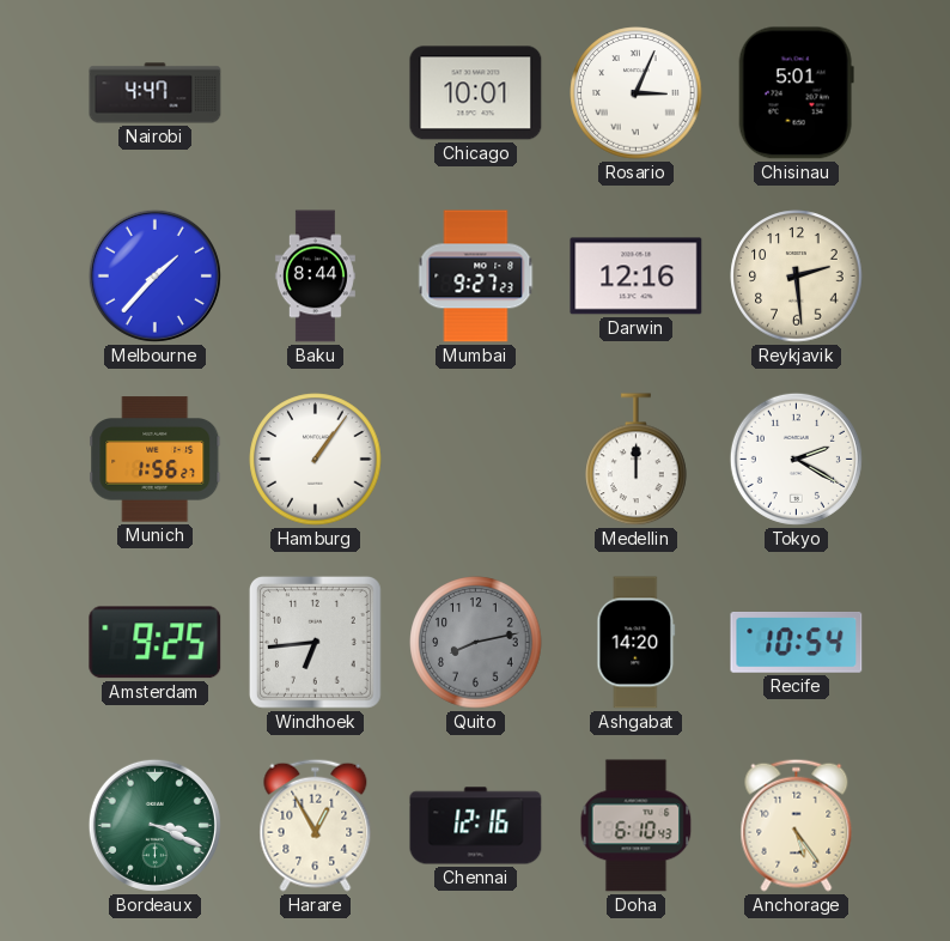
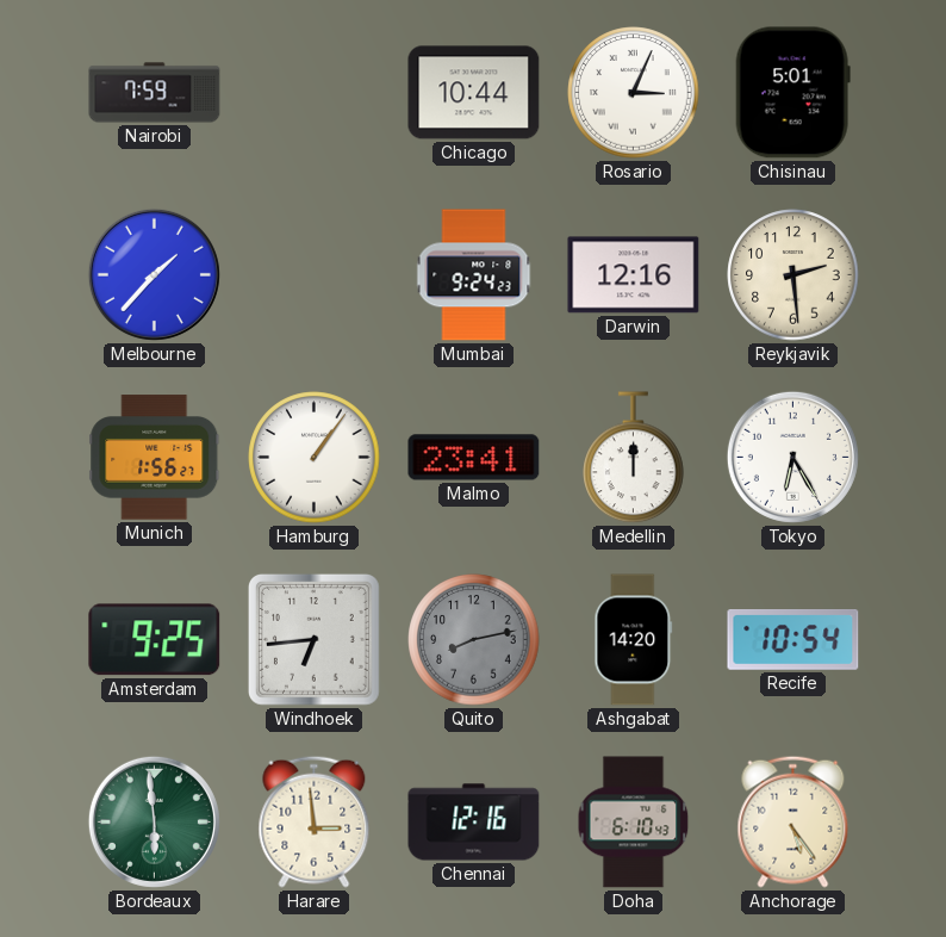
Nairobi: 4:47 -> 7:59 (155, 93)
Chicago: 10:01 -> 10:44 (474, 93)
Baku: 8:44 -> none (315, 277)
Mumbai: 9:27 -> 9:24 (474, 275)
Malmo: none -> 23:41 (474, 458)
Tokyo: 2:20 -> 6:25 (792, 457)
Bordeaux: 3:19 -> 5:59 (154, 821)
Harare: 12:55 -> 2:59 (315, 821)
